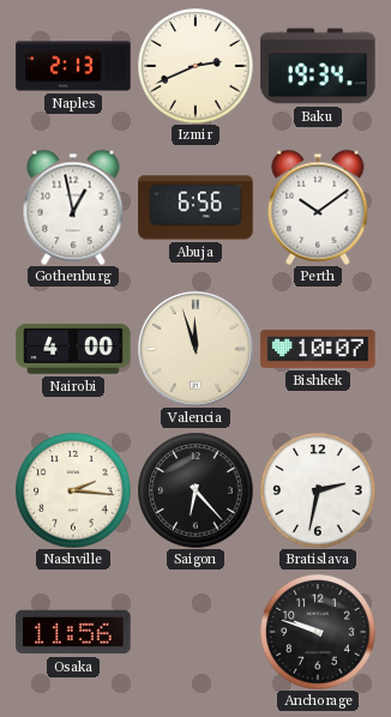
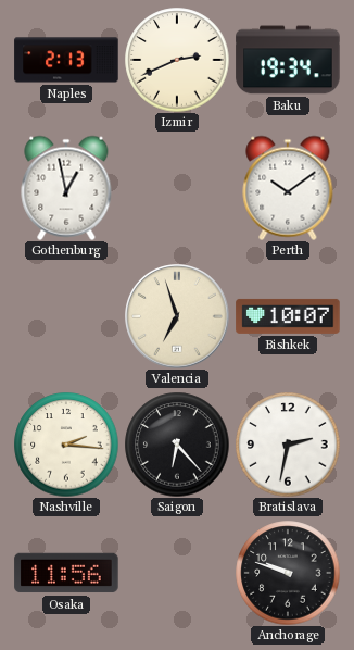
Abuja: 6:56 -> none (195, 207)
Nairobi: 4:00 -> none (73, 349)
Valencia: 11:57 -> 6:57 (177, 316)
